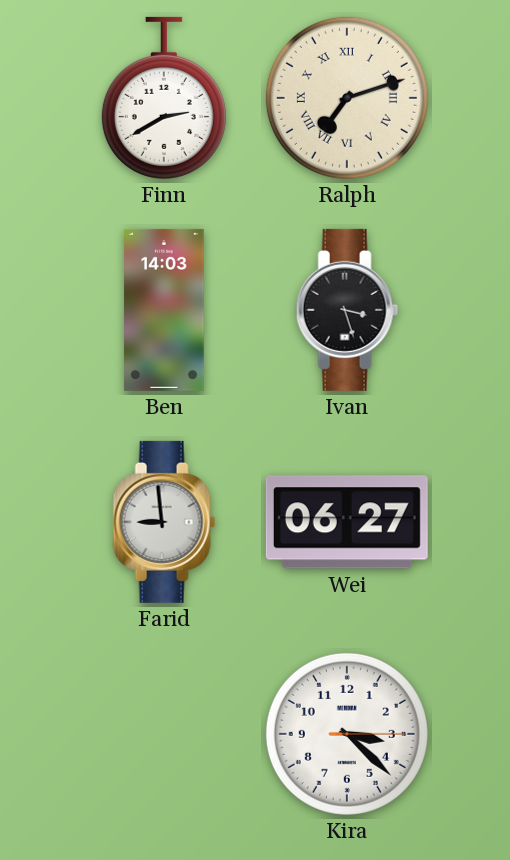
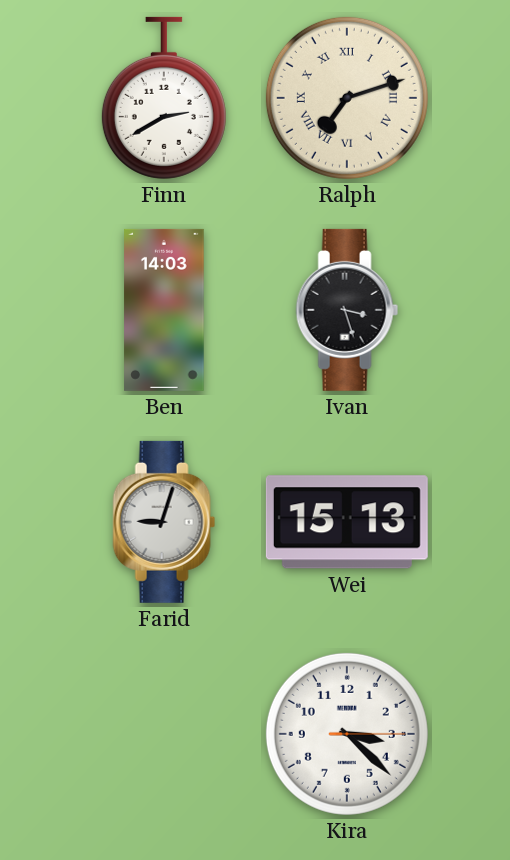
Farid: 8:59 -> 9:03 (164, 522)
Wei: 06:27 -> 15:13 (347, 522)
